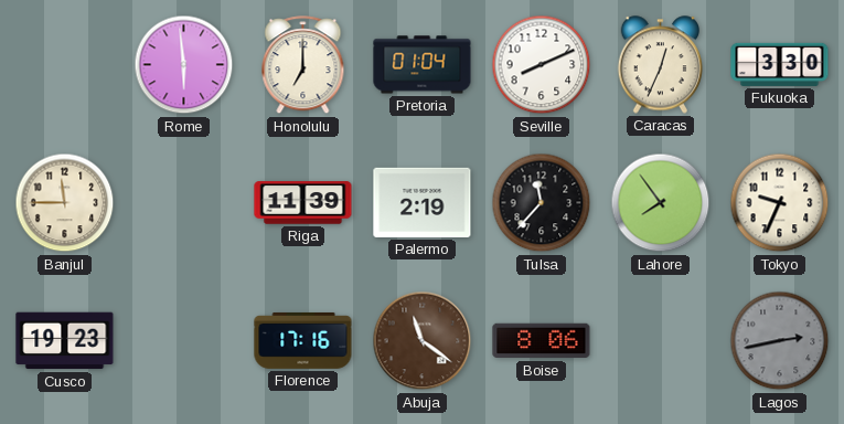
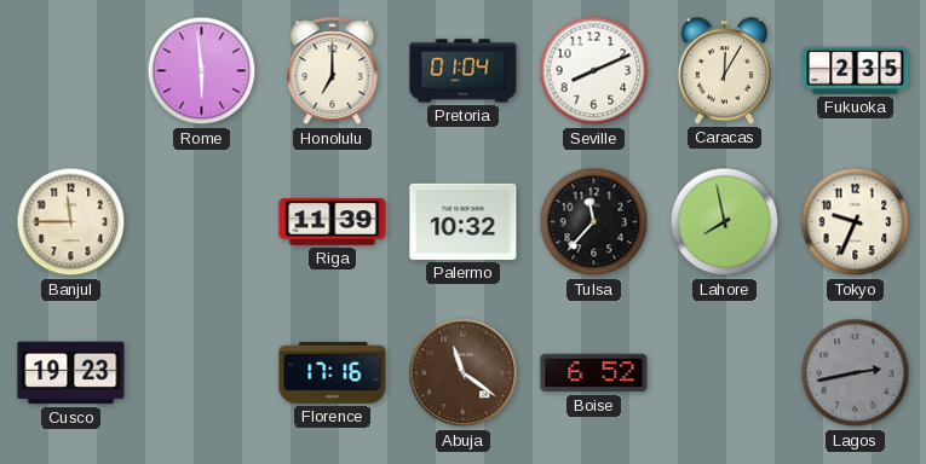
Caracas: 12:34 -> 12:05 (725, 71)
Fukuoka: 3:30 -> 2:35 (856, 70)
Palermo: 2:19 -> 10:32 (464, 221)
Lahore: 7:54 -> 7:58 (725, 222)
Boise: 8:06 -> 6:52 (594, 373)
